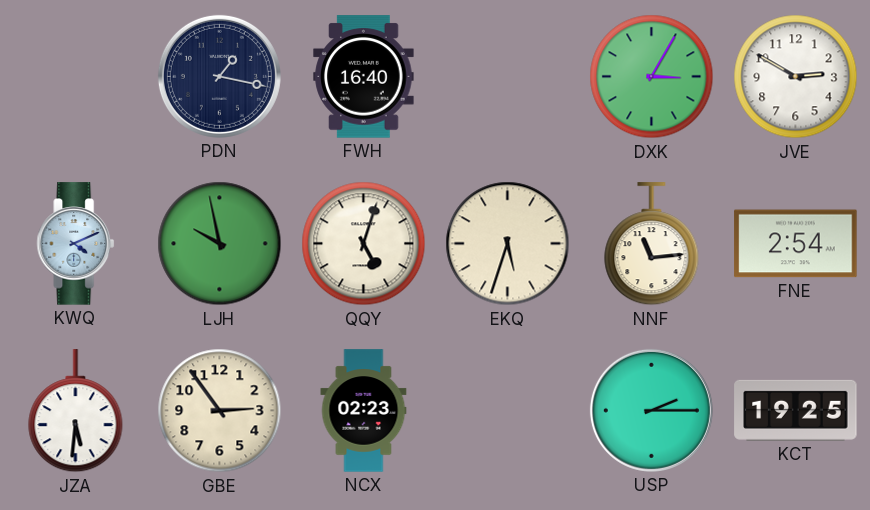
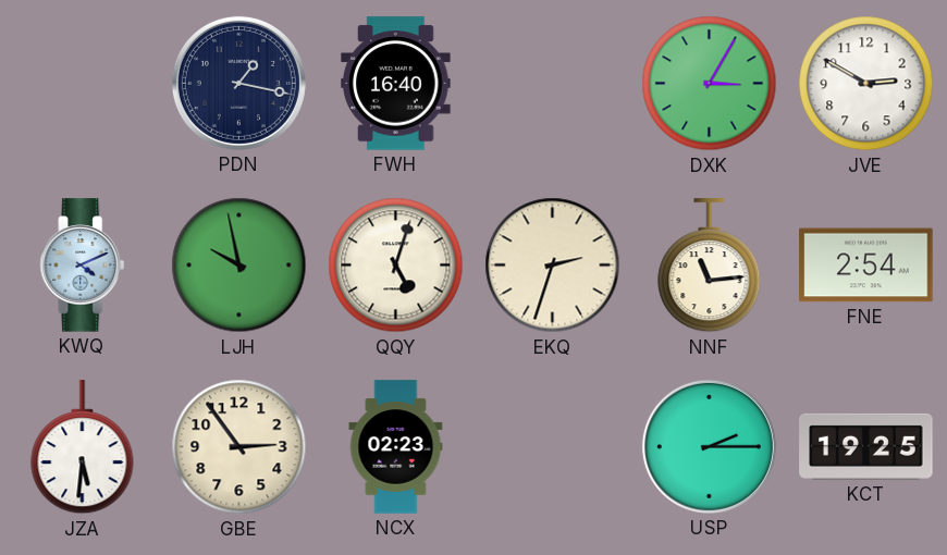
EKQ: 5:33 -> 2:33 (553, 266)
